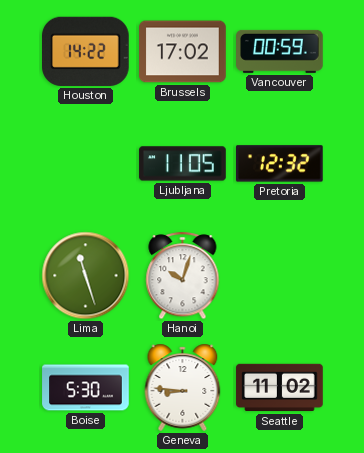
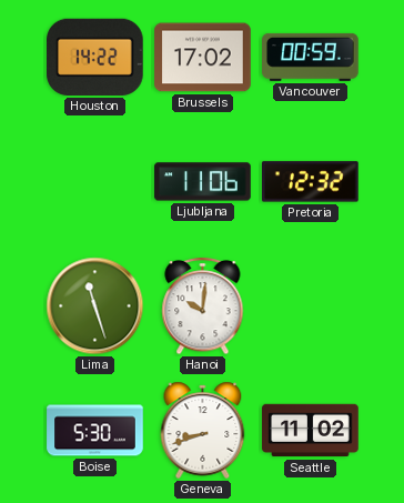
Ljubljana: 11:05 -> 11:06 (203, 182)
Hanoi: 10:03 -> 10:01 (203, 306)
Geneva: 8:46 -> 8:42 (203, 430)
